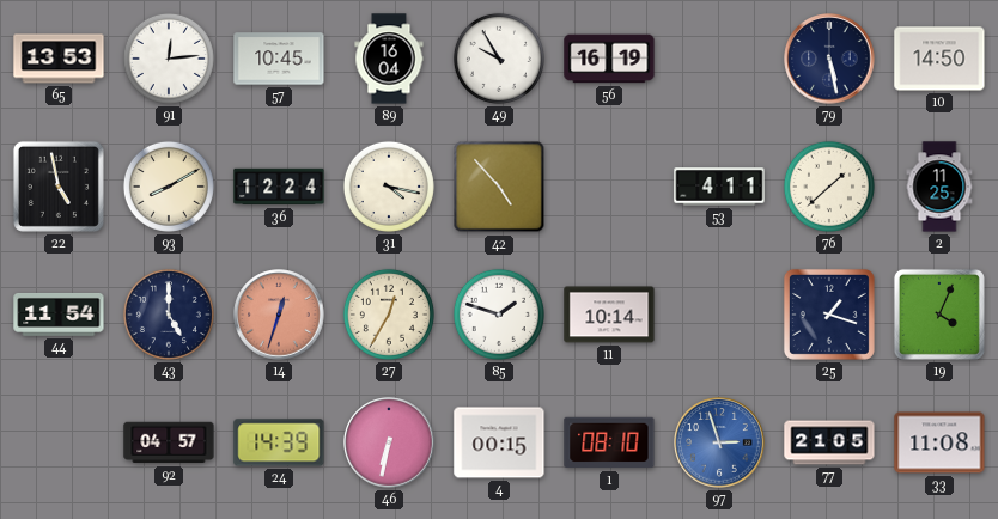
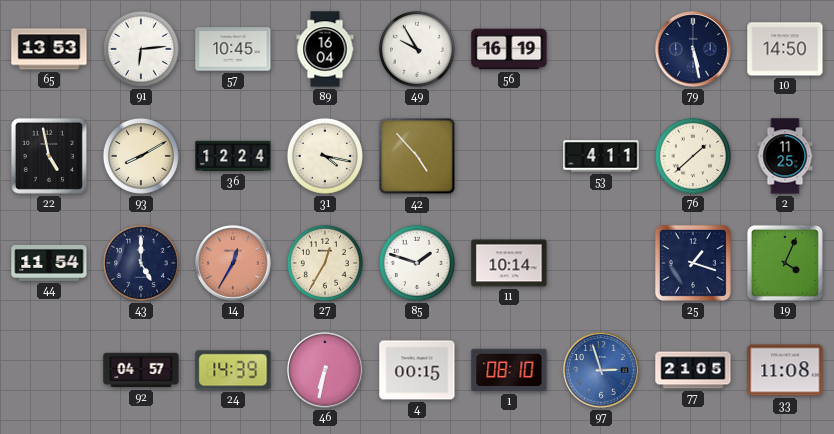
91: 12:14 -> 6:14 (141, 49)
14: 12:33 -> 12:35 (233, 263)
